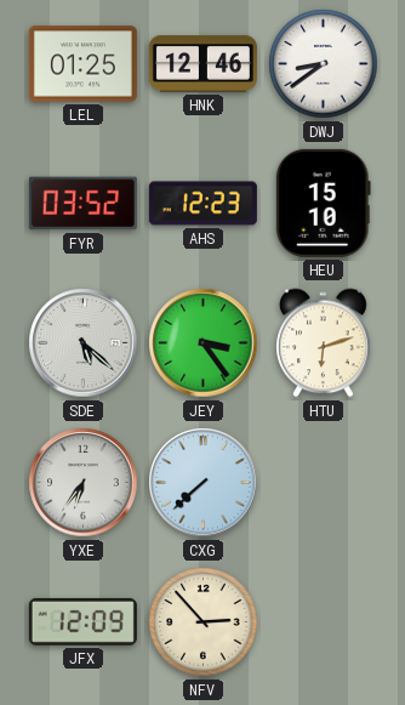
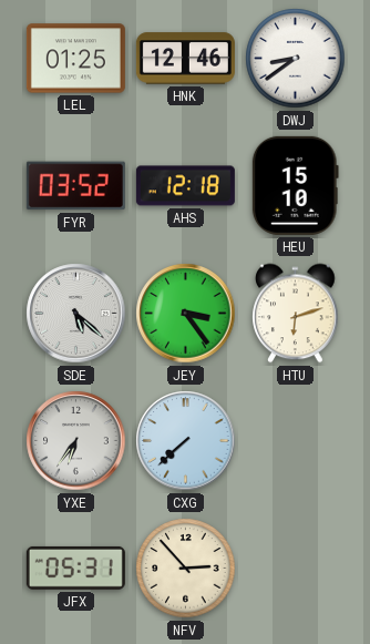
AHS: 12:23 -> 12:18 (185, 186)
JFX: 12:09 -> 05:31 (75, 568)
